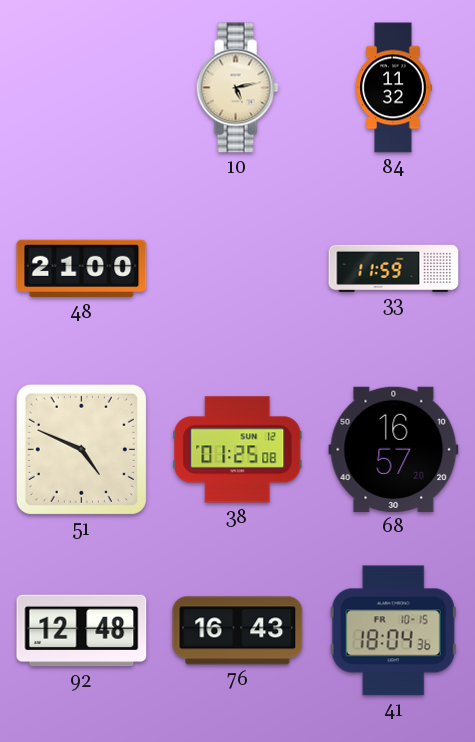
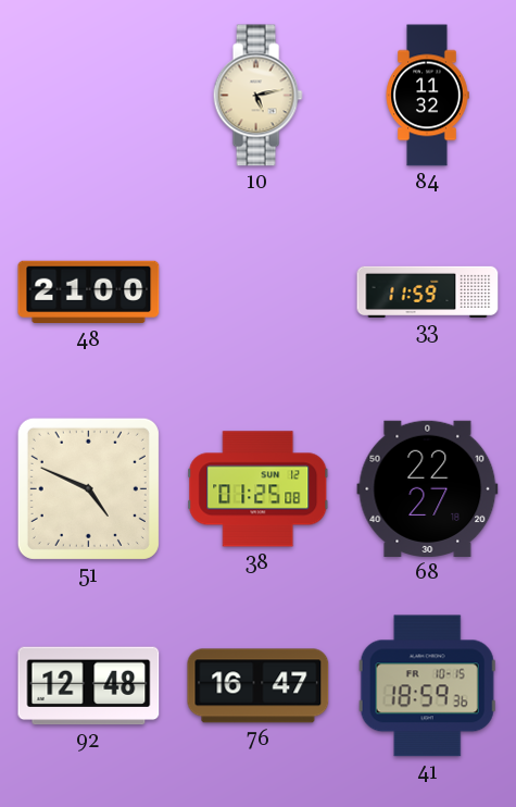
68: 16:57 -> 22:27 (428, 488)
76: 16:43 -> 16:47 (259, 686)
41: 18:04 -> 18:59 (427, 686)
